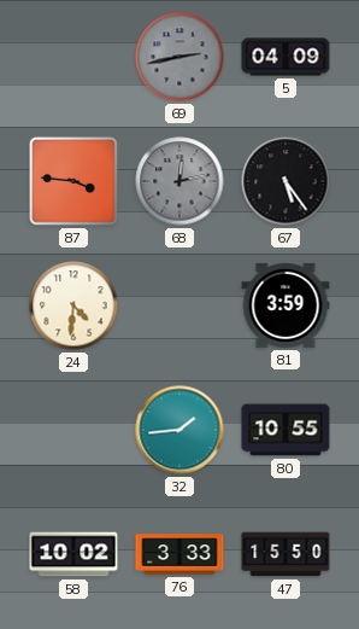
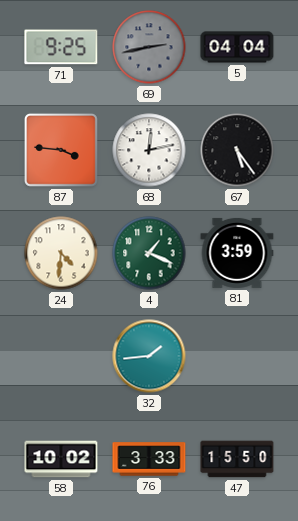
71: none -> 9:25 (61, 47)
5: 04:09 -> 04:04 (237, 47)
68 dial: grey -> white (149, 150)
4: none -> 1:19 (149, 253)
80: 10:55 -> none (286, 430)
